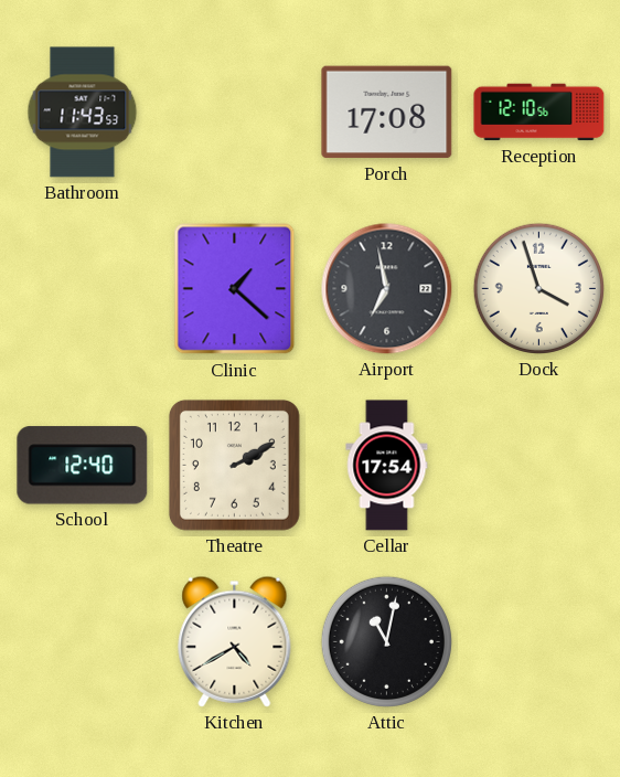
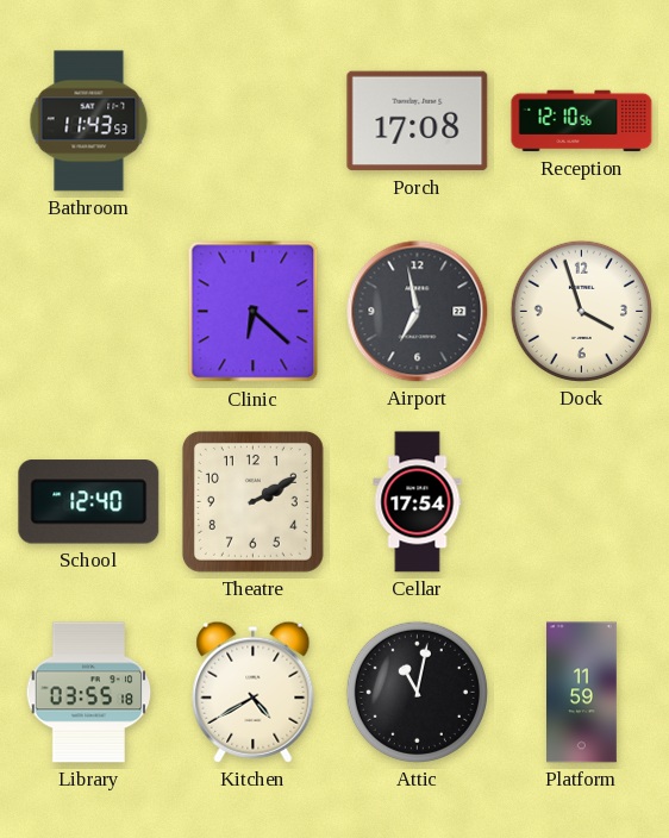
Clinic: 1:22 -> 6:22 (254, 312)
Library: none -> 03:55 (89, 693)
Platform: none -> 11:59 (582, 693)
